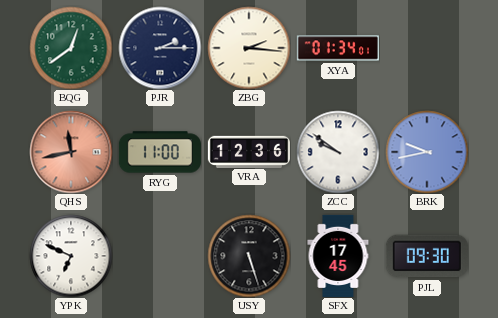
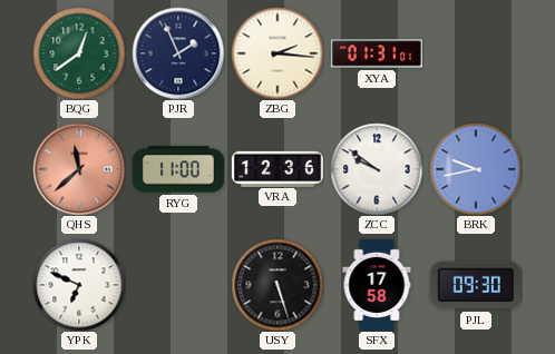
PJR: 2:15 -> 1:56 (178, 53)
XYA: 01:34 -> 01:31 (377, 53)
QHS: 11:43 -> 11:38 (79, 169)
SFX: 17:45 -> 17:58 (377, 285)
